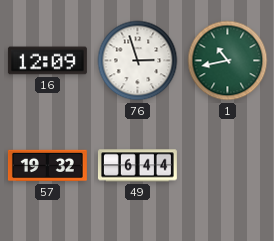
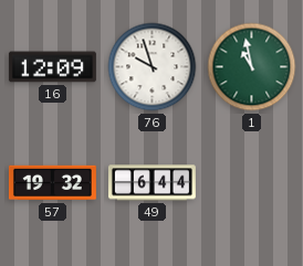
76: 2:57 -> 9:57 (153, 67)
1: 10:43 -> 10:58 (252, 67)
